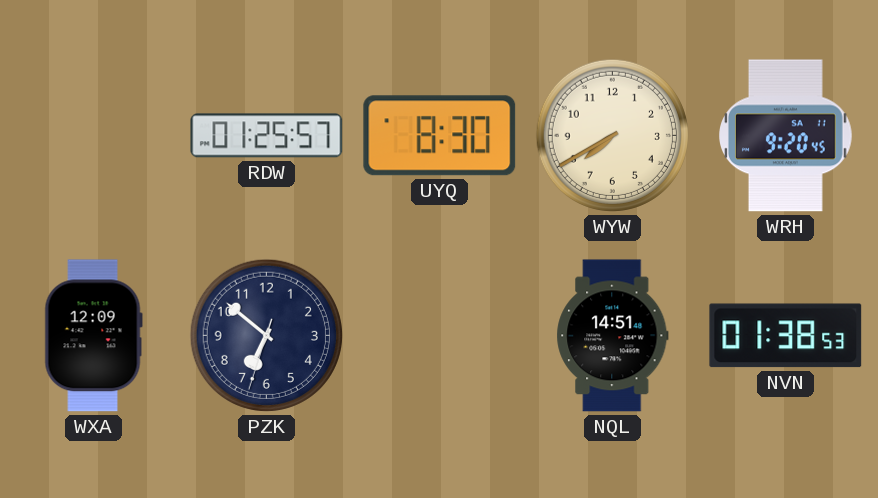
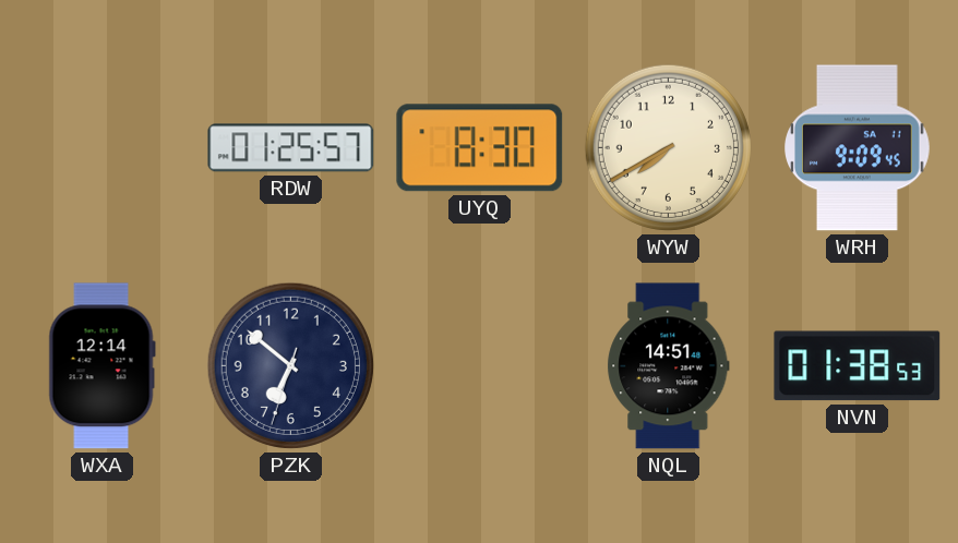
WRH: 9:20 -> 9:09 (858, 148)
WXA: 12:09 -> 12:14 (101, 366)
